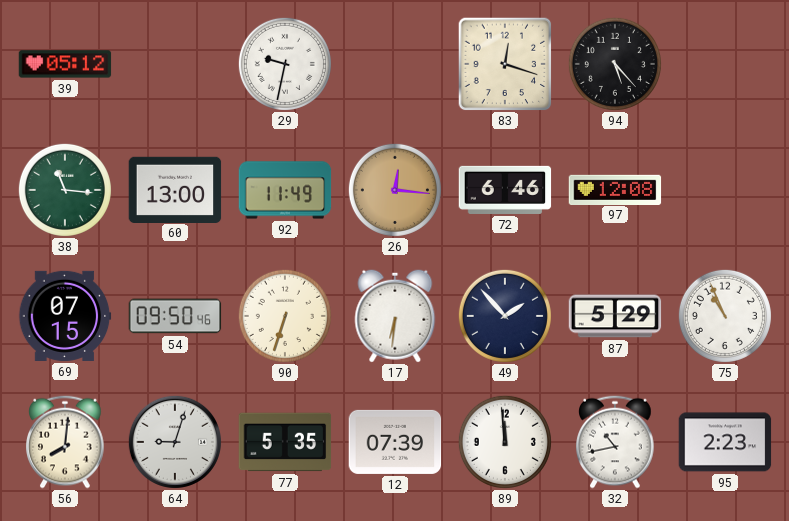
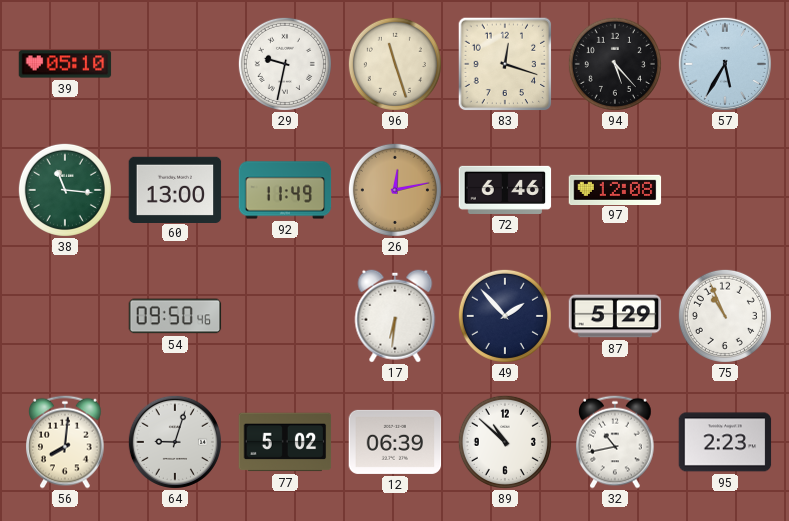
39: 05:12 -> 05:10 (65, 64)
96: none -> 11:27 (395, 64)
57: none -> 5:35 (725, 64)
26: 12:16 -> 12:13 (395, 190)
69: 07:15 -> none (65, 316)
90: 6:33 -> none (285, 316)
77: 5:35 -> 5:02 (285, 442)
12: 07:39 -> 06:39 (395, 442)
89: 11:59 -> 10:52 (505, 442)
